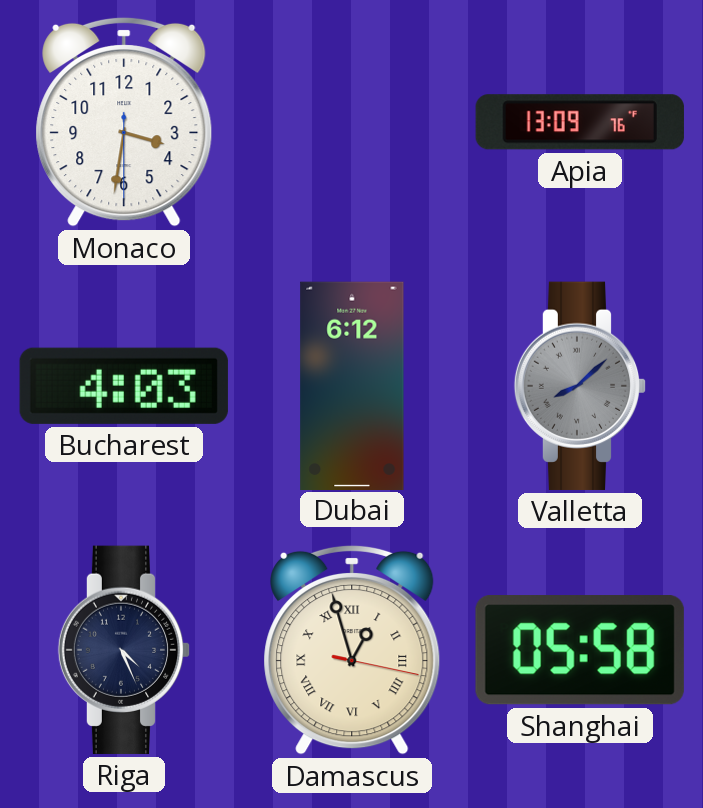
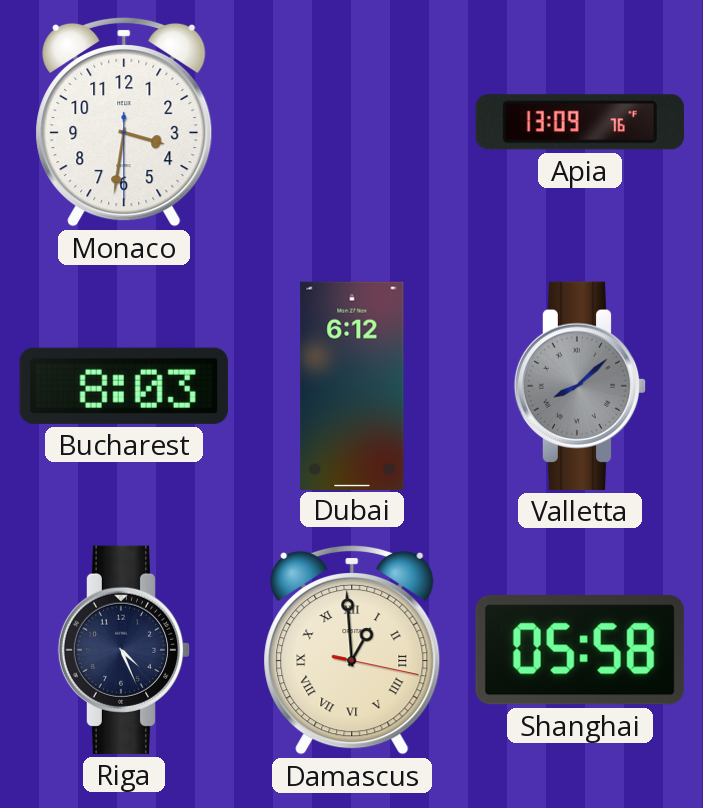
Bucharest: 4:03 -> 8:03 (124, 386)
Damascus: 12:57 -> 12:59 (352, 650)
